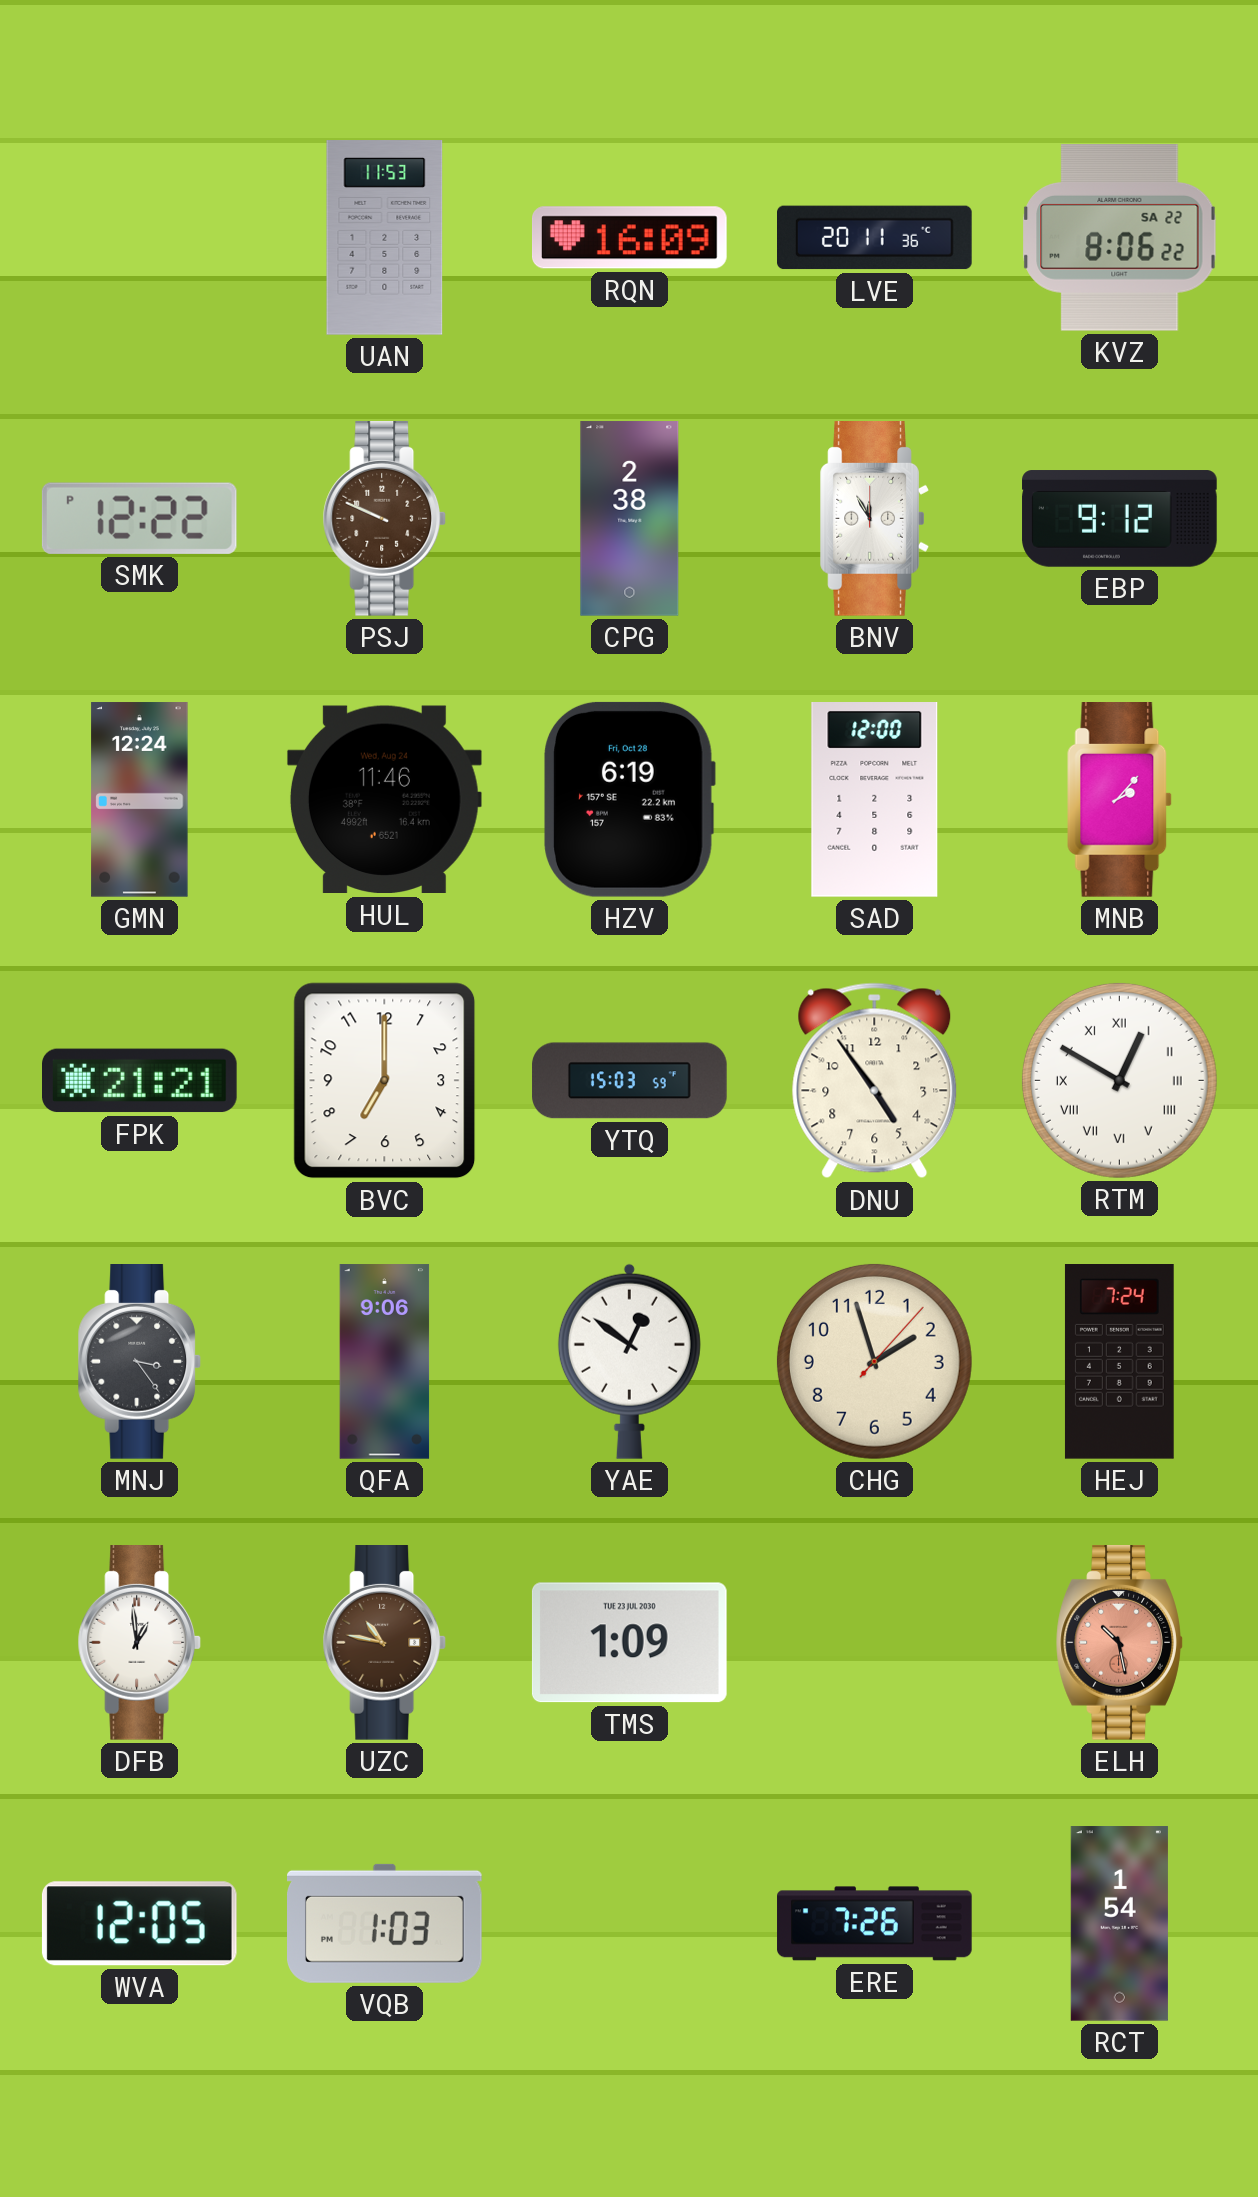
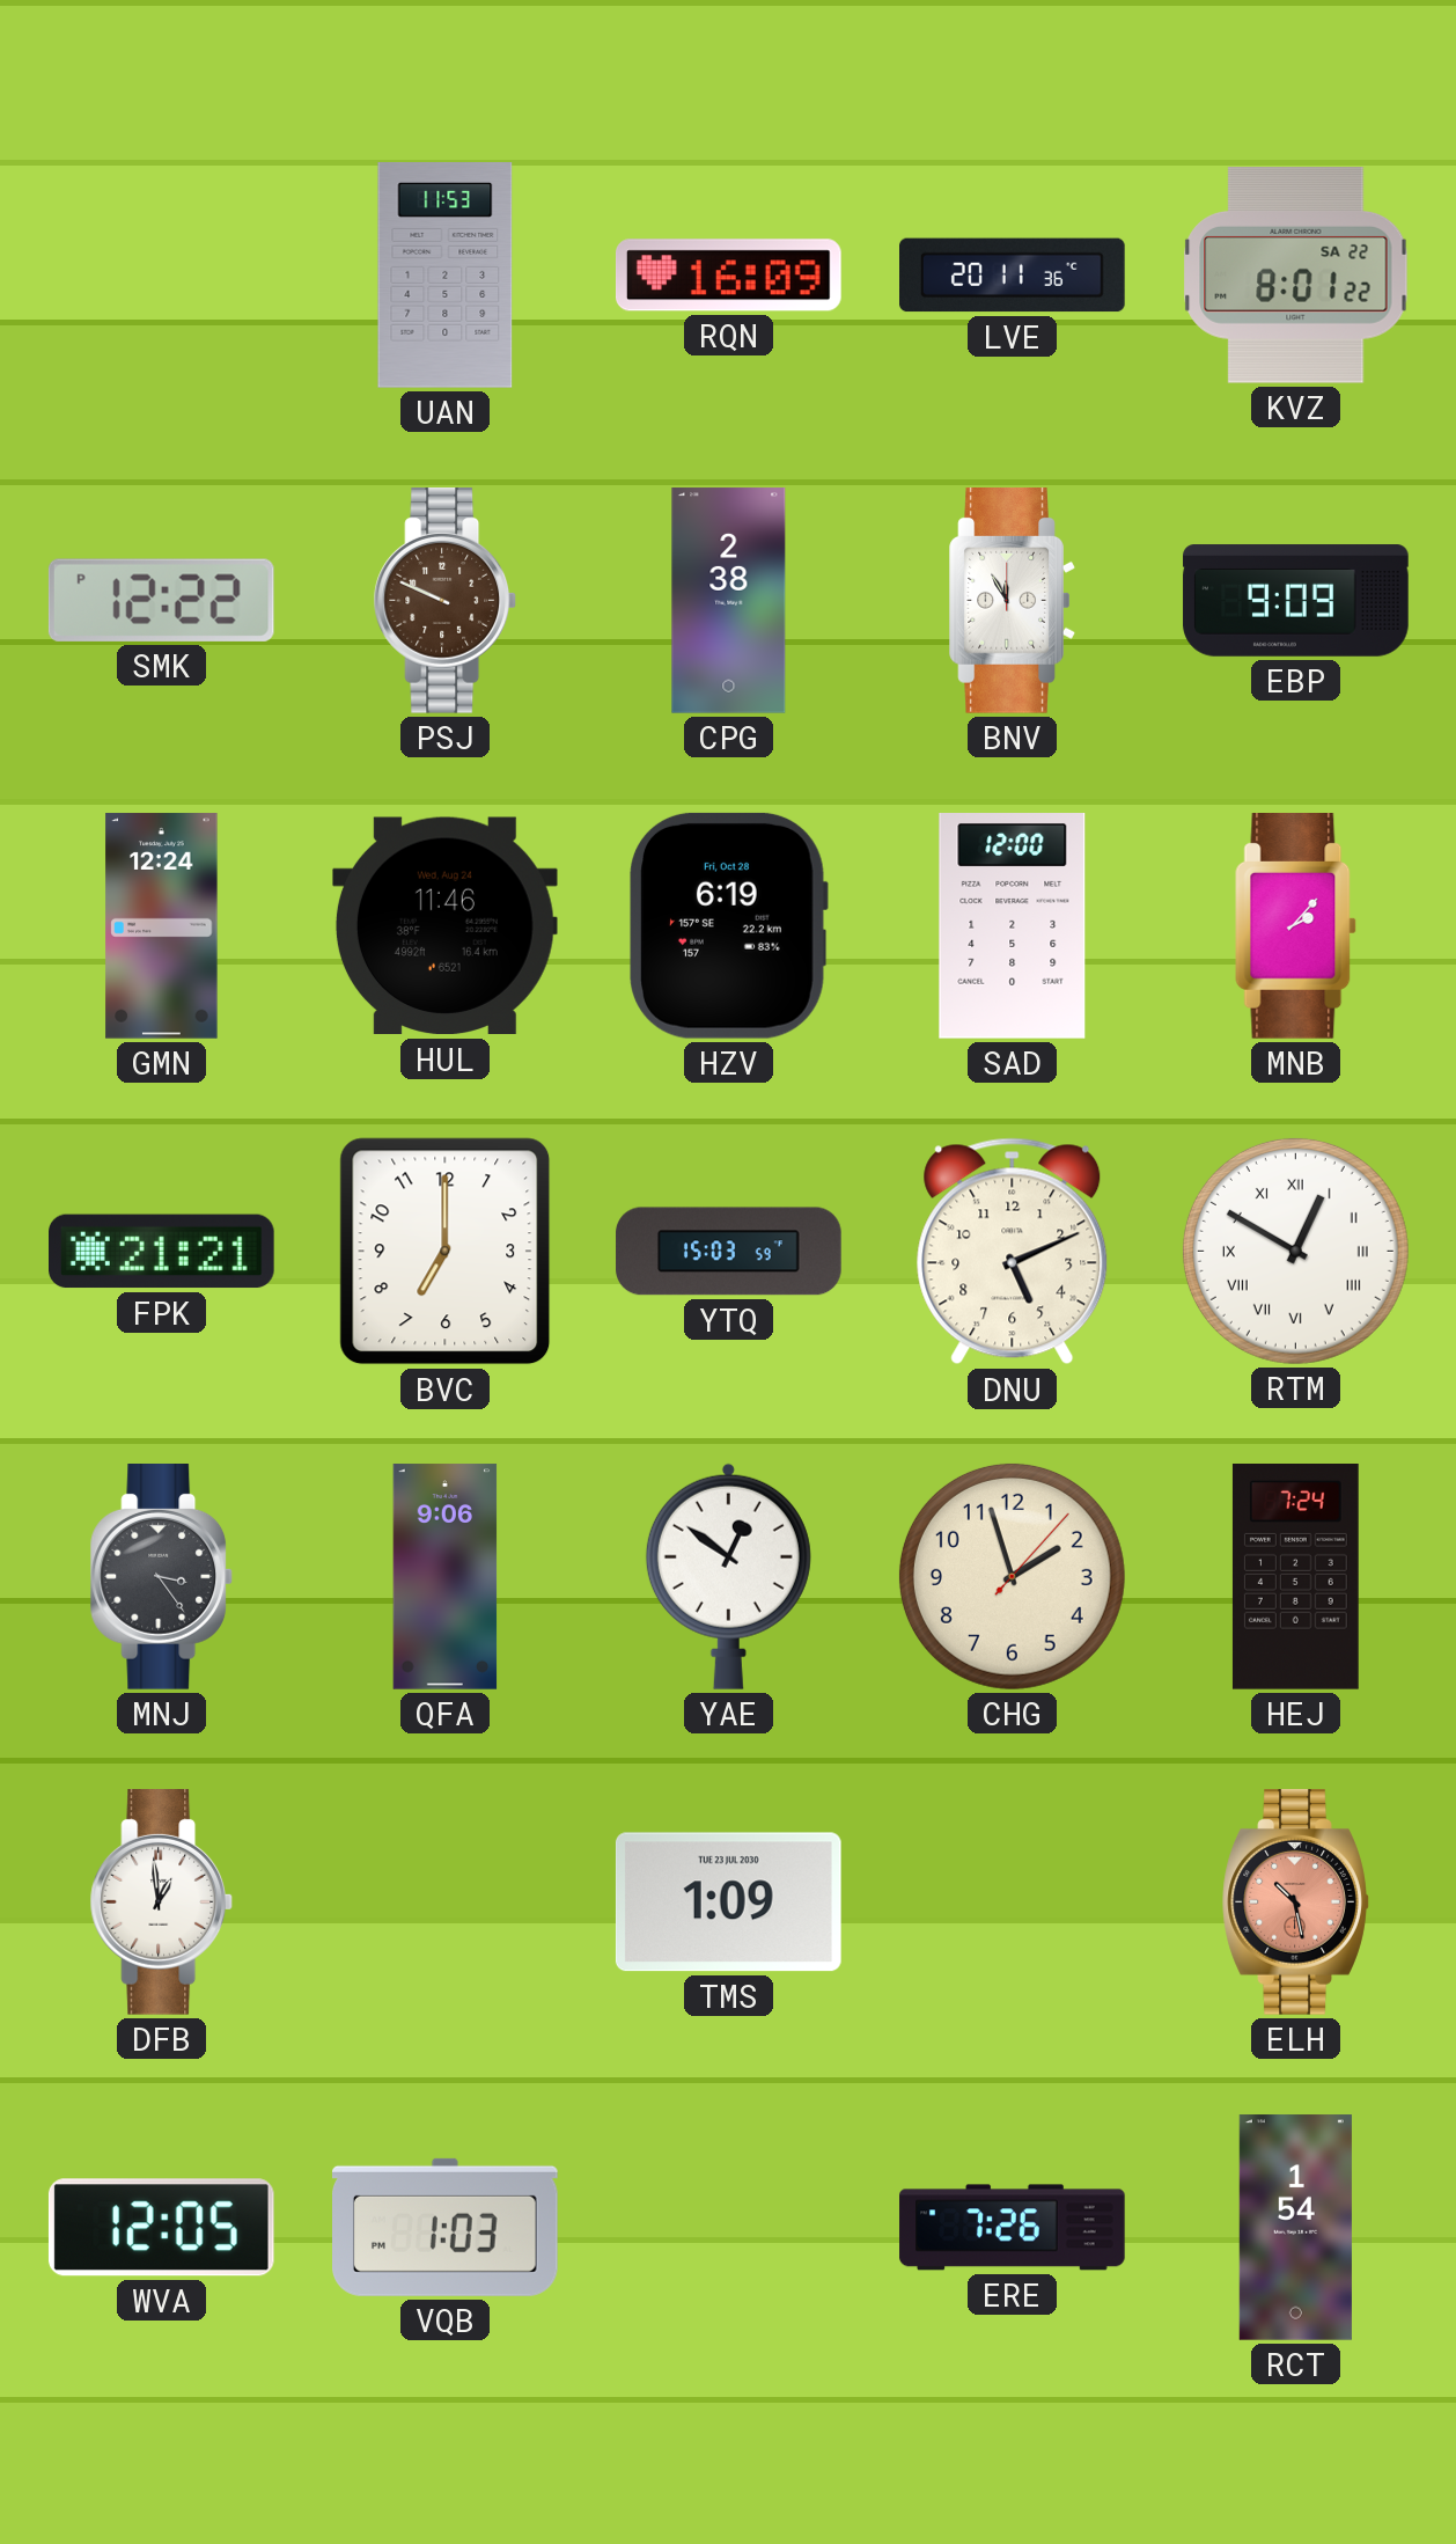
KVZ: 8:06 -> 8:01 (1296, 276)
EBP: 9:12 -> 9:09 (1296, 601)
DNU: 4:54 -> 5:11 (1013, 1252)
UZC: 10:47 -> none (385, 1643)
